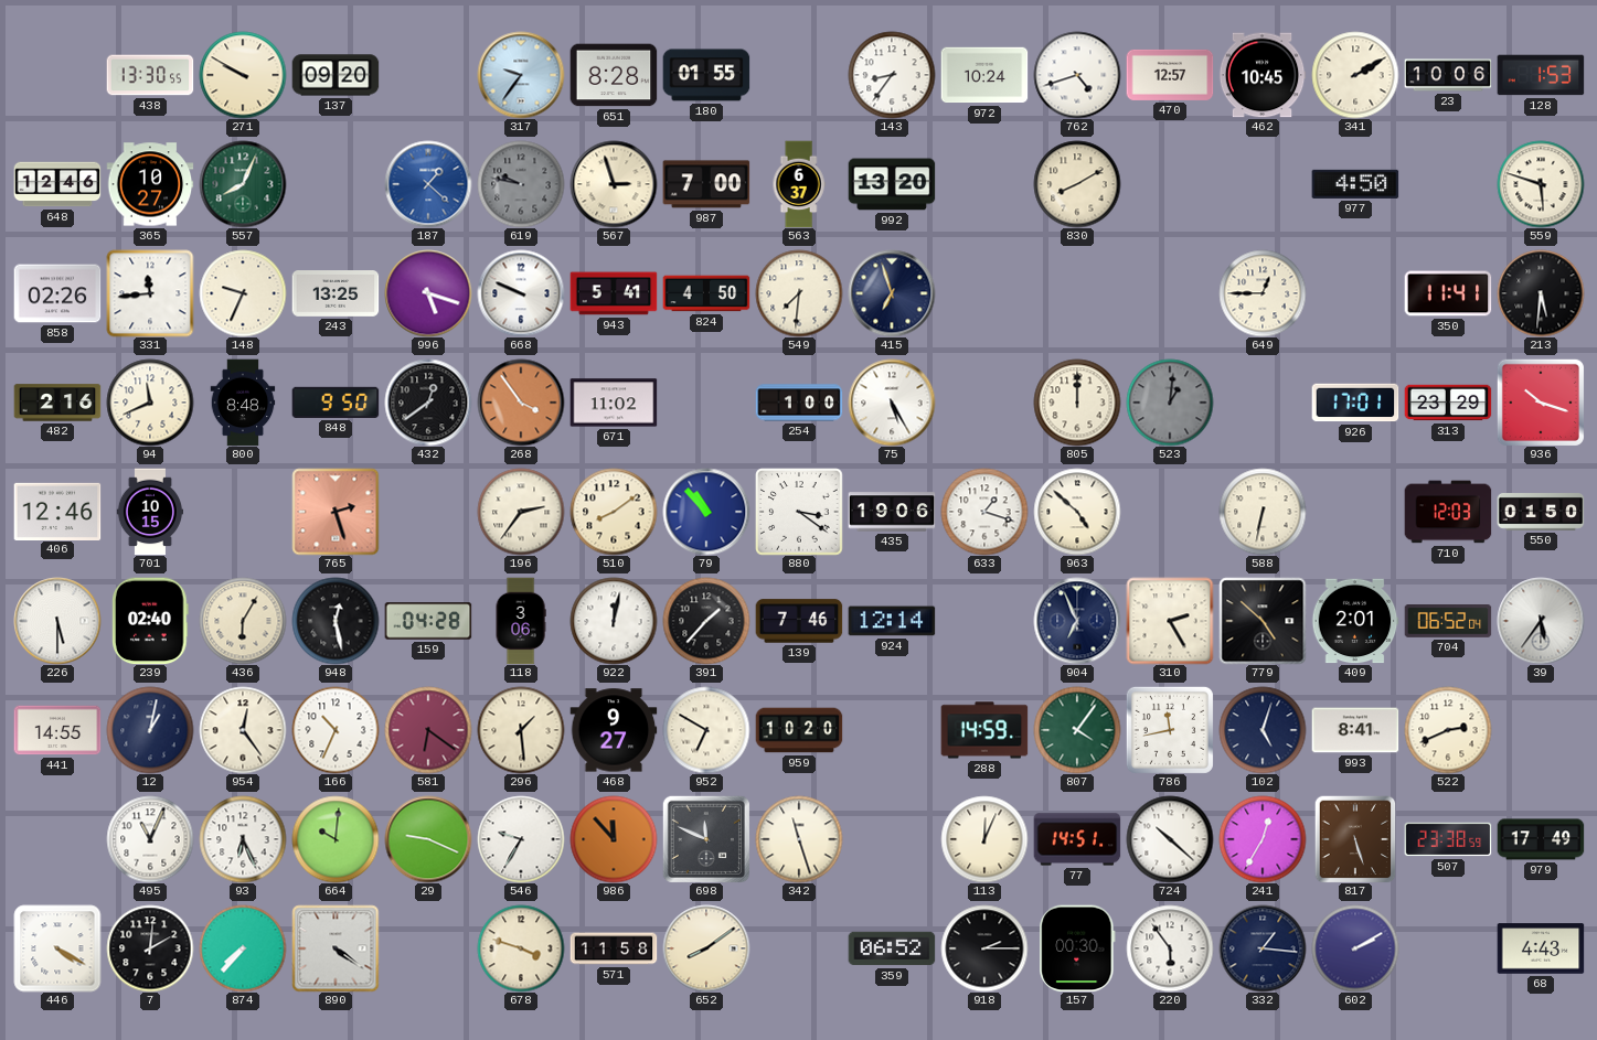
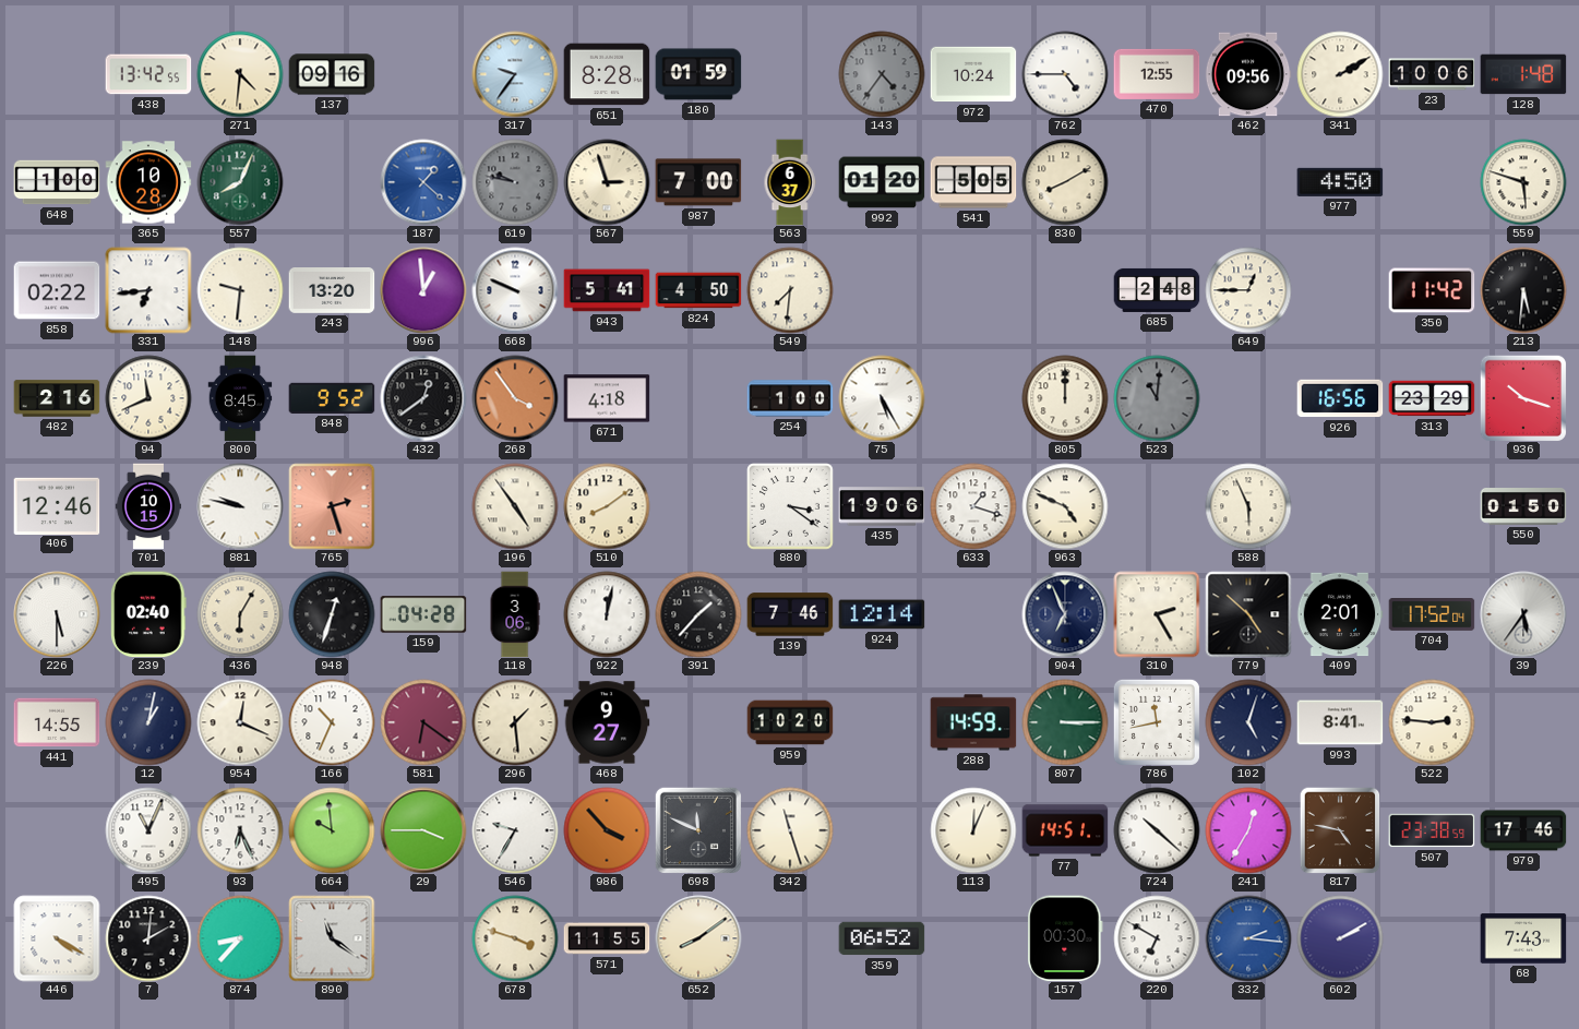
438: 13:30 -> 13:42 (148, 74)
271: 9:50 -> 4:31 (240, 74)
137: 09:20 -> 09:16 (332, 74)
180: 01:55 -> 01:59 (698, 74)
143: 8:36 -> 4:36 (882, 74)
143 dial: white -> grey (882, 74)
762: 4:42 -> 4:45 (1065, 74)
470: 12:57 -> 12:55 (1157, 74)
462: 10:45 -> 09:56 (1248, 74)
128: 1:53 -> 1:48 (1523, 74)
648: 12:46 -> 1:00 (57, 182)
365: 10:27 -> 10:28 (148, 182)
992: 13:20 -> 01:20 (882, 182)
541: none -> 5:05 (973, 182)
858: 02:26 -> 02:22 (57, 290)
331: 11:44 -> 6:44 (148, 290)
148: 9:34 -> 9:31 (240, 290)
243: 13:25 -> 13:20 (332, 291)
996: 5:18 -> 12:59 (423, 290)
415: 6:57 -> none (892, 293)
685: none -> 2:48 (1157, 290)
350: 11:41 -> 11:42 (1432, 290)
800: 8:48 -> 8:45 (240, 398)
848: 9:50 -> 9:52 (332, 398)
671: 11:02 -> 4:18 (607, 398)
523: 1:01 -> 11:01 (1157, 398)
926: 17:01 -> 16:56 (1340, 398)
881: none -> 9:47 (240, 506)
196: 2:36 -> 4:54 (515, 506)
79: 10:53 -> none (706, 512)
963: 4:52 -> 4:49 (1065, 506)
588: 6:32 -> 5:56 (1248, 506)
710: 12:03 -> none (1448, 512)
948: 12:28 -> 12:33 (332, 614)
704: 06:52 -> 17:52 (1432, 615)
954: 12:24 -> 12:19 (240, 722)
952: 6:50 -> none (706, 730)
807: 4:06 -> 3:15 (1065, 722)
522: 2:41 -> 2:46 (1432, 722)
664: 10:01 -> 9:59 (332, 830)
29: 9:19 -> 3:45 (423, 830)
986: 11:53 -> 3:53 (607, 830)
817: 5:27 -> 4:47 (1340, 830)
979: 17:49 -> 17:46 (1523, 830)
874: 7:37 -> 8:37 (240, 938)
890: 4:21 -> 11:21 (332, 938)
571: 11:58 -> 11:55 (607, 938)
918: 2:15 -> none (984, 948)
220: 5:54 -> 6:50 (1157, 938)
332: 1:16 -> 2:16 (1248, 938)
332 dial: navy -> blue (1248, 938)
68: 4:43 -> 7:43 (1523, 938)
